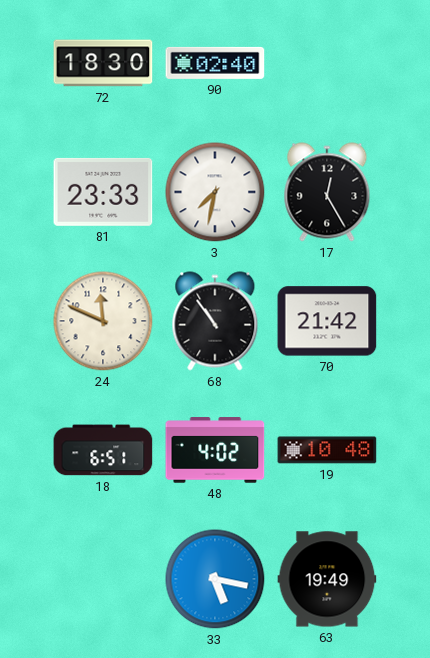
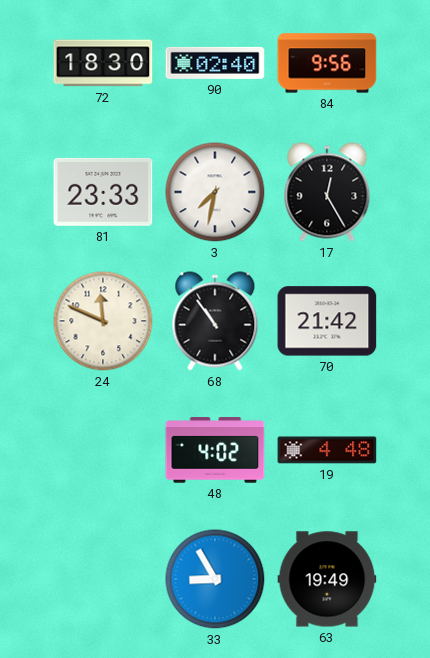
84: none -> 9:56 (327, 63)
18: 6:51 -> none (103, 450)
19: 10:48 -> 4:48 (327, 450)
33: 5:17 -> 8:55 (215, 579)
